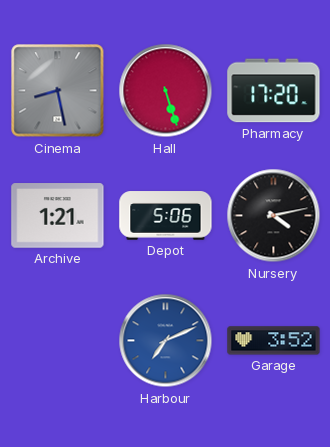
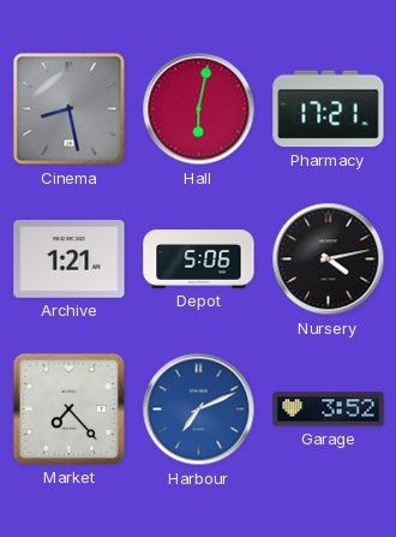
Hall: 5:27 -> 6:02 (199, 109)
Pharmacy: 17:20 -> 17:21 (329, 109)
Market: none -> 7:23 (68, 408)
